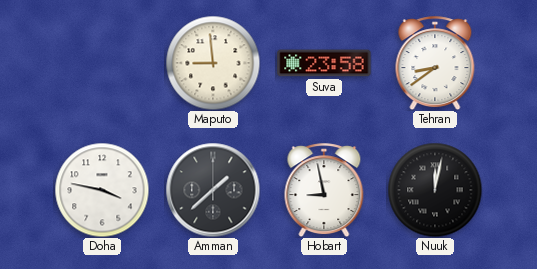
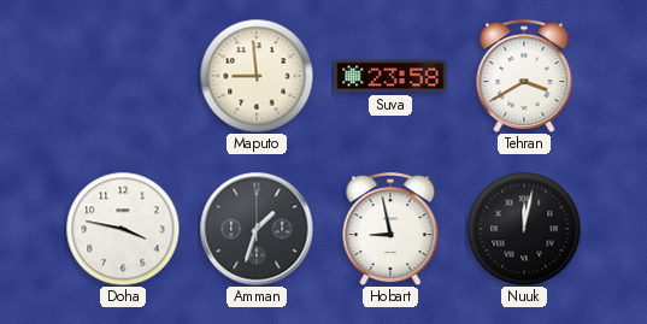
Tehran: 8:39 -> 3:40 (524, 76)
Amman: 1:38 -> 1:33 (257, 229)
